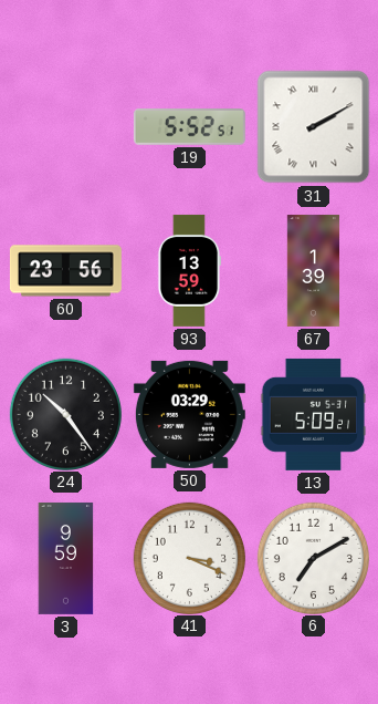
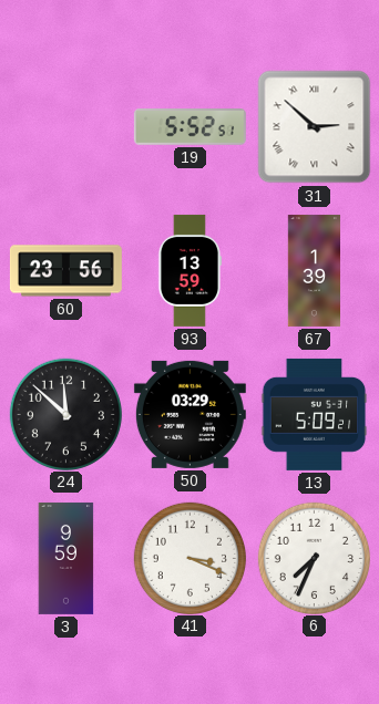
31: 2:10 -> 2:52 (315, 127)
24: 10:24 -> 11:52 (65, 414)
6: 7:10 -> 7:34 (314, 558)
